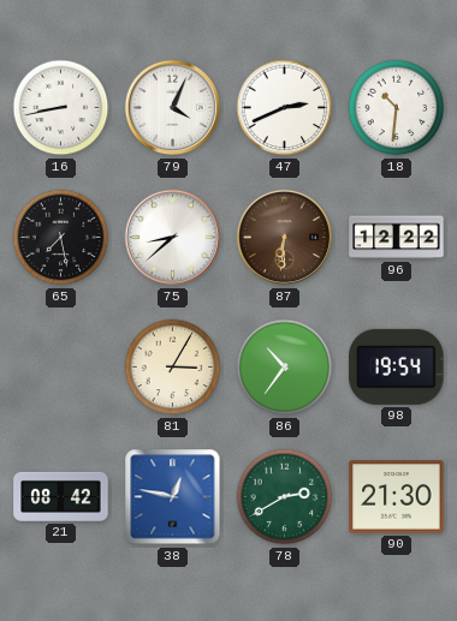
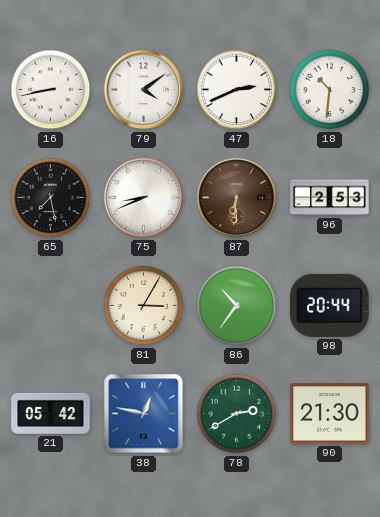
79: 4:04 -> 4:09 (144, 90)
75: 8:38 -> 8:41 (144, 198)
96: 12:22 -> 2:53 (330, 198)
98: 19:54 -> 20:44 (330, 305)
21: 08:42 -> 05:42 (51, 413)
